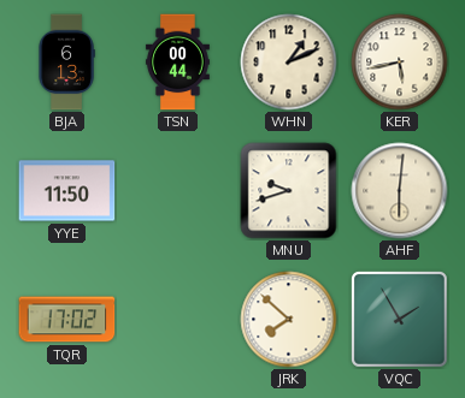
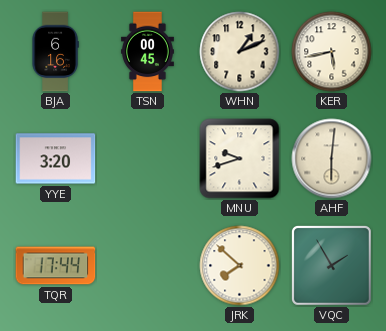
BJA: 6:13 -> 6:16 (55, 52)
TSN: 00:44 -> 00:45 (147, 52)
YYE: 11:50 -> 3:20 (56, 159)
TQR: 17:02 -> 17:44 (56, 266)
